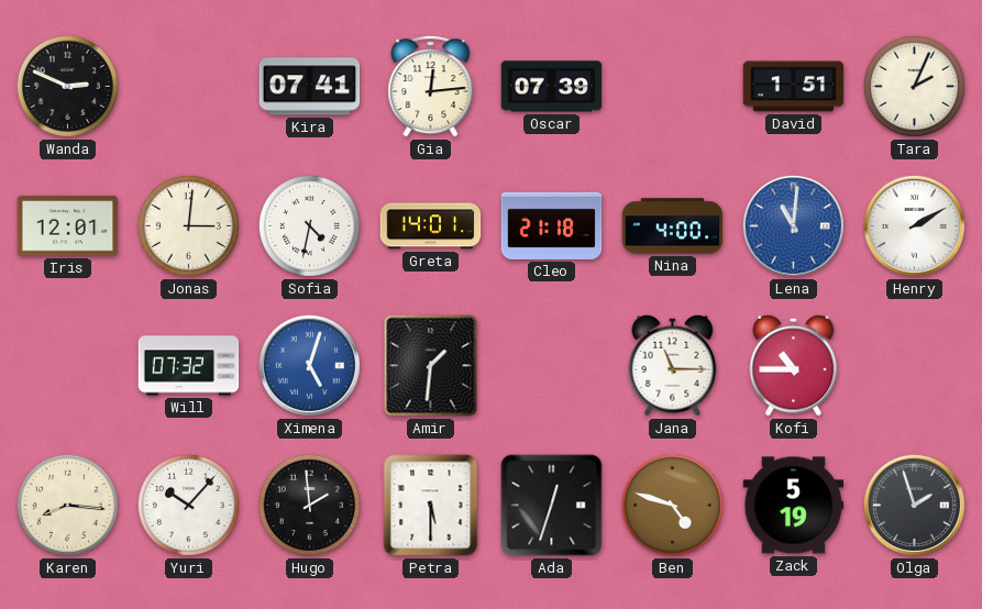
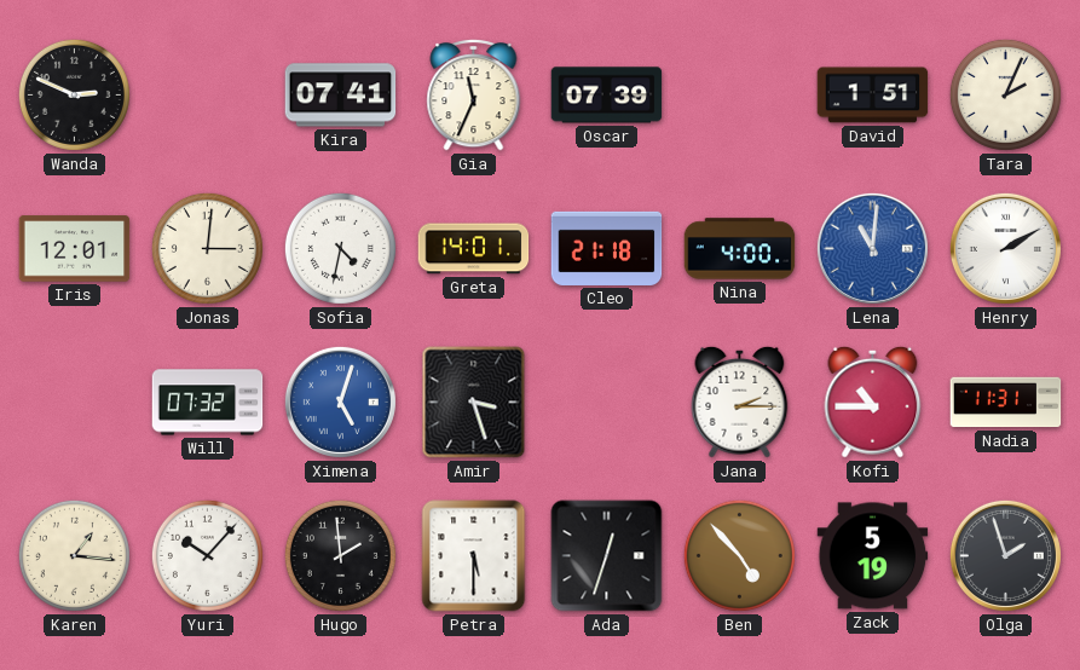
Gia: 12:14 -> 11:34 (474, 94)
Amir: 1:31 -> 3:27 (474, 403)
Jana: 11:15 -> 2:15 (740, 402)
Nadia: none -> 11:31 (1006, 403)
Karen: 8:16 -> 1:16 (74, 555)
Ben: 4:48 -> 4:53 (739, 555)
